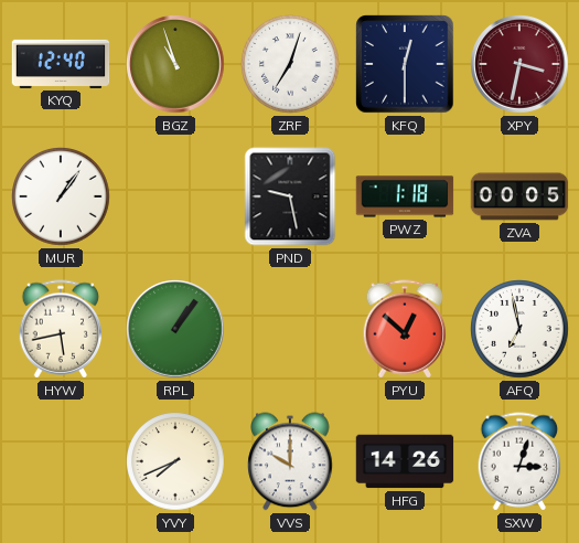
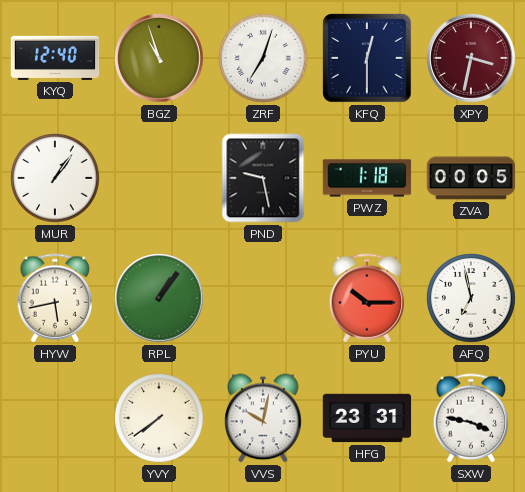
PYU: 12:52 -> 10:15 (367, 298)
YVY: 7:41 -> 7:39 (159, 418)
VVS: 10:00 -> 10:02 (263, 418)
HFG: 14:26 -> 23:31 (367, 418)
SXW: 3:03 -> 3:47 (471, 418)
